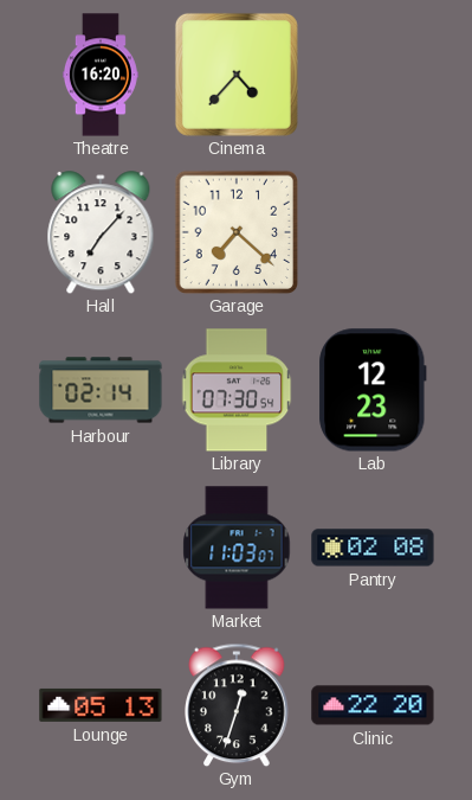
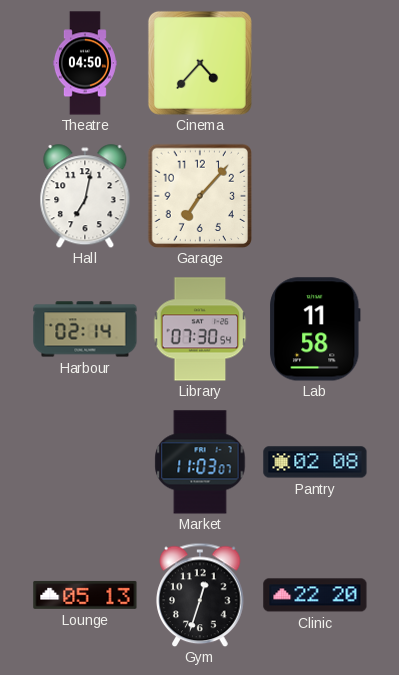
Theatre: 16:20 -> 04:50 (85, 63)
Hall: 7:07 -> 7:02 (85, 196)
Garage: 7:22 -> 7:07 (199, 195)
Lab: 12:23 -> 11:58 (315, 329)
